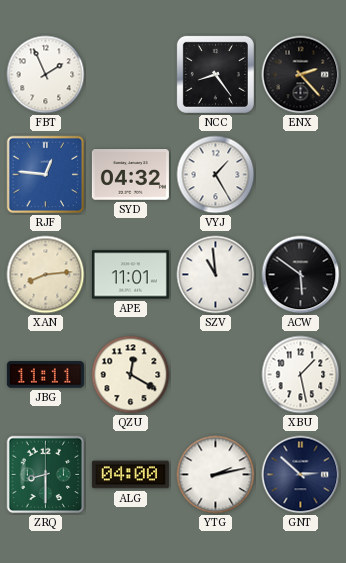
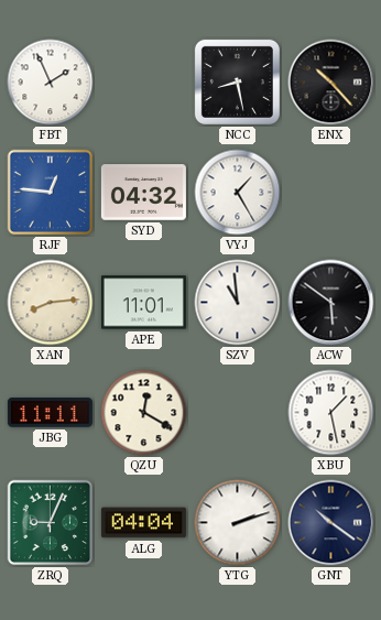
NCC: 8:24 -> 8:28 (237, 81)
ENX: 2:23 -> 10:23 (331, 83)
ZRQ: 8:30 -> 9:04 (51, 523)
ALG: 04:00 -> 04:04 (143, 523)
YTG: 2:13 -> 2:12 (238, 523)
GNT: 2:52 -> 10:21 (331, 523)
